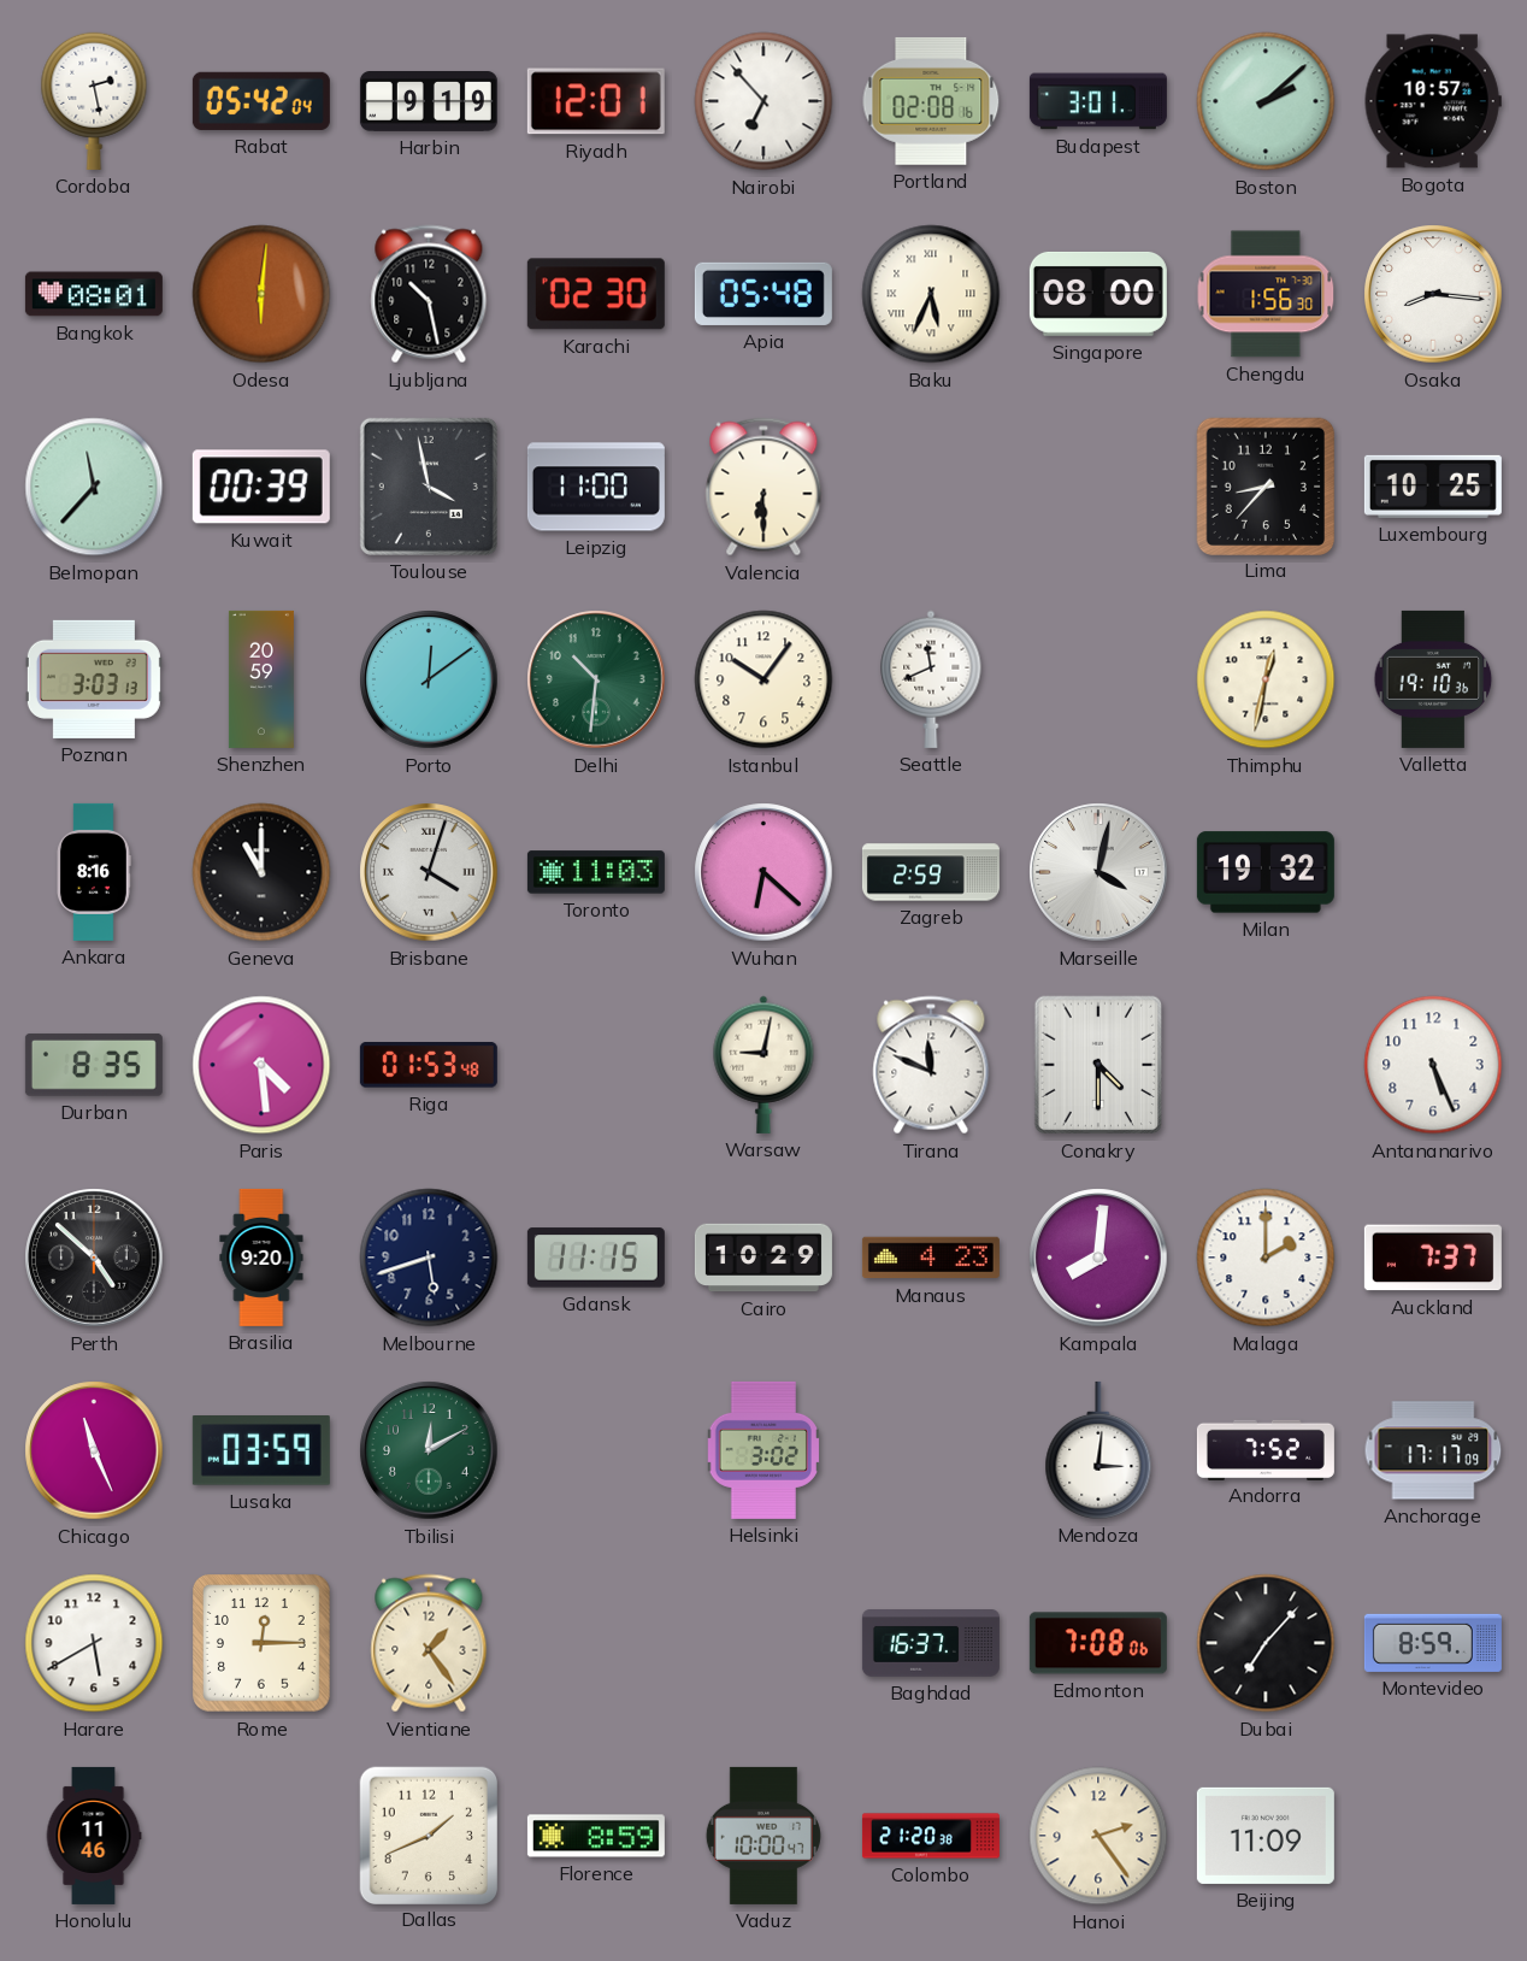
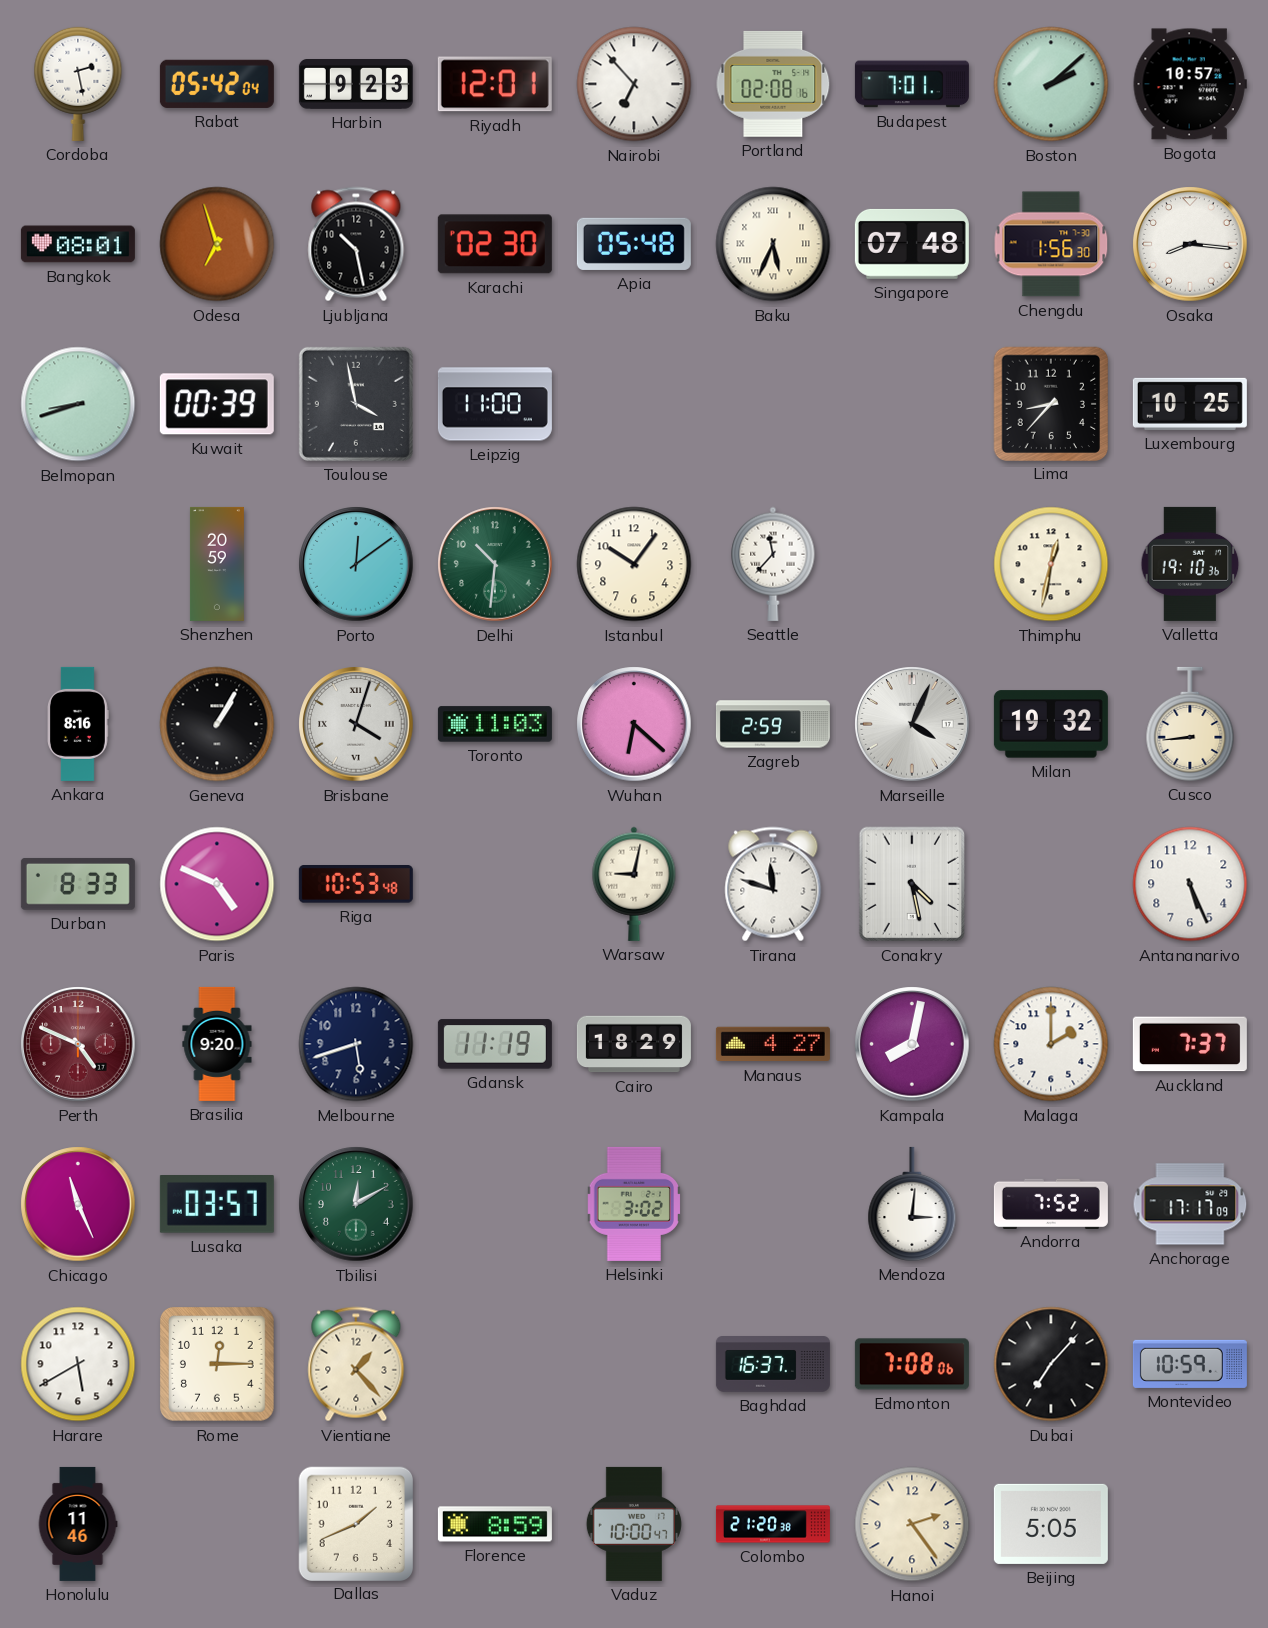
Harbin: 9:19 -> 9:23 (356, 85)
Budapest: 3:01 -> 7:01 (912, 84)
Odesa: 6:01 -> 6:57 (217, 244)
Singapore: 08:00 -> 07:48 (912, 244)
Belmopan: 11:37 -> 8:42 (78, 404)
Valencia: 6:30 -> none (763, 487)
Poznan: 3:03 -> none (94, 679)
Seattle: 11:41 -> 11:37 (773, 564)
Geneva: 11:00 -> 1:05 (217, 724)
Marseille: 4:02 -> 4:04 (912, 724)
Cusco: none -> 8:44 (1190, 724)
Durban: 8:35 -> 8:33 (78, 884)
Paris: 4:29 -> 4:49 (217, 884)
Riga: 01:53 -> 10:53 (356, 885)
Tirana: 11:49 -> 11:48 (773, 884)
Conakry: 4:30 -> 4:28 (912, 884)
Perth: 4:52 -> 4:49 (78, 1044)
Perth dial: black -> burgundy (78, 1044)
Gdansk: 11:15 -> 11:19 (495, 1044)
Cairo: 10:29 -> 18:29 (634, 1044)
Manaus: 4:23 -> 4:27 (773, 1044)
Kampala: 8:01 -> 8:02 (912, 1044)
Lusaka: 03:59 -> 03:57 (217, 1205)
Vientiane: 1:24 -> 1:23 (356, 1364)
Montevideo: 8:59 -> 10:59 (1190, 1364)
Beijing: 11:09 -> 5:05 (1051, 1524)
